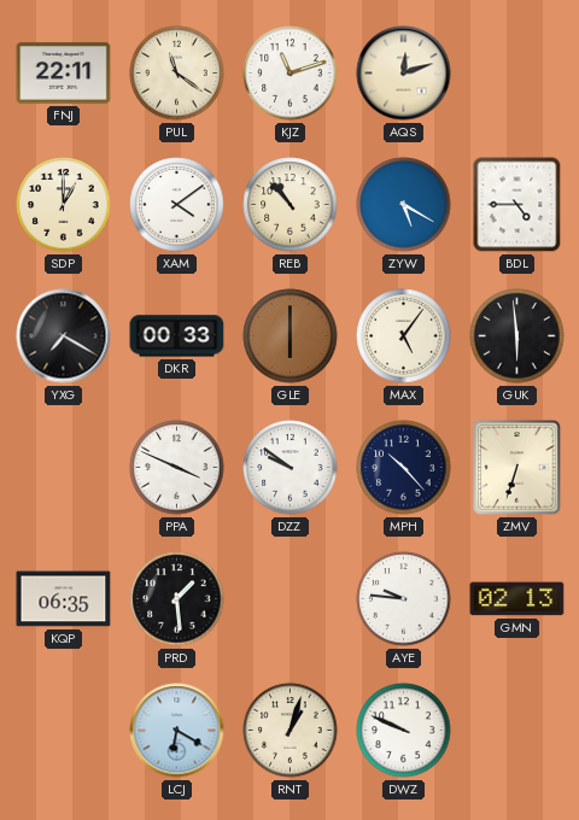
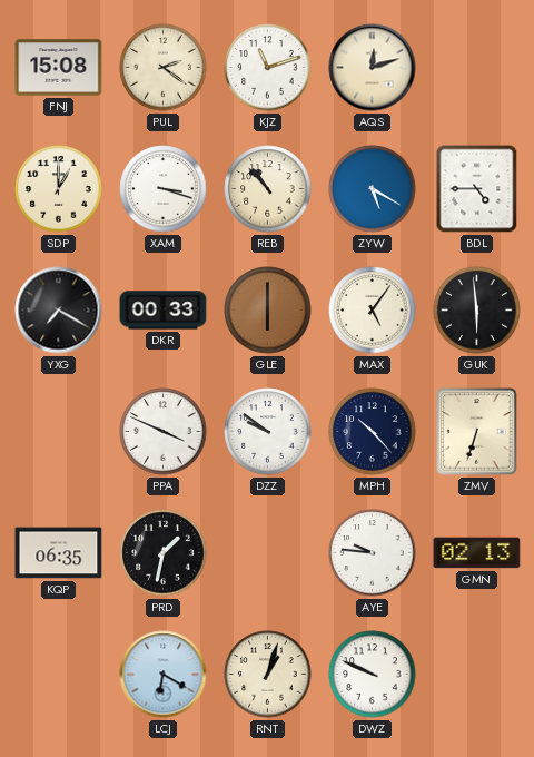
FNJ: 22:11 -> 15:08 (59, 68)
PUL: 11:21 -> 2:21 (164, 68)
XAM: 4:09 -> 3:18 (164, 189)
PRD: 1:29 -> 1:32 (164, 553)
